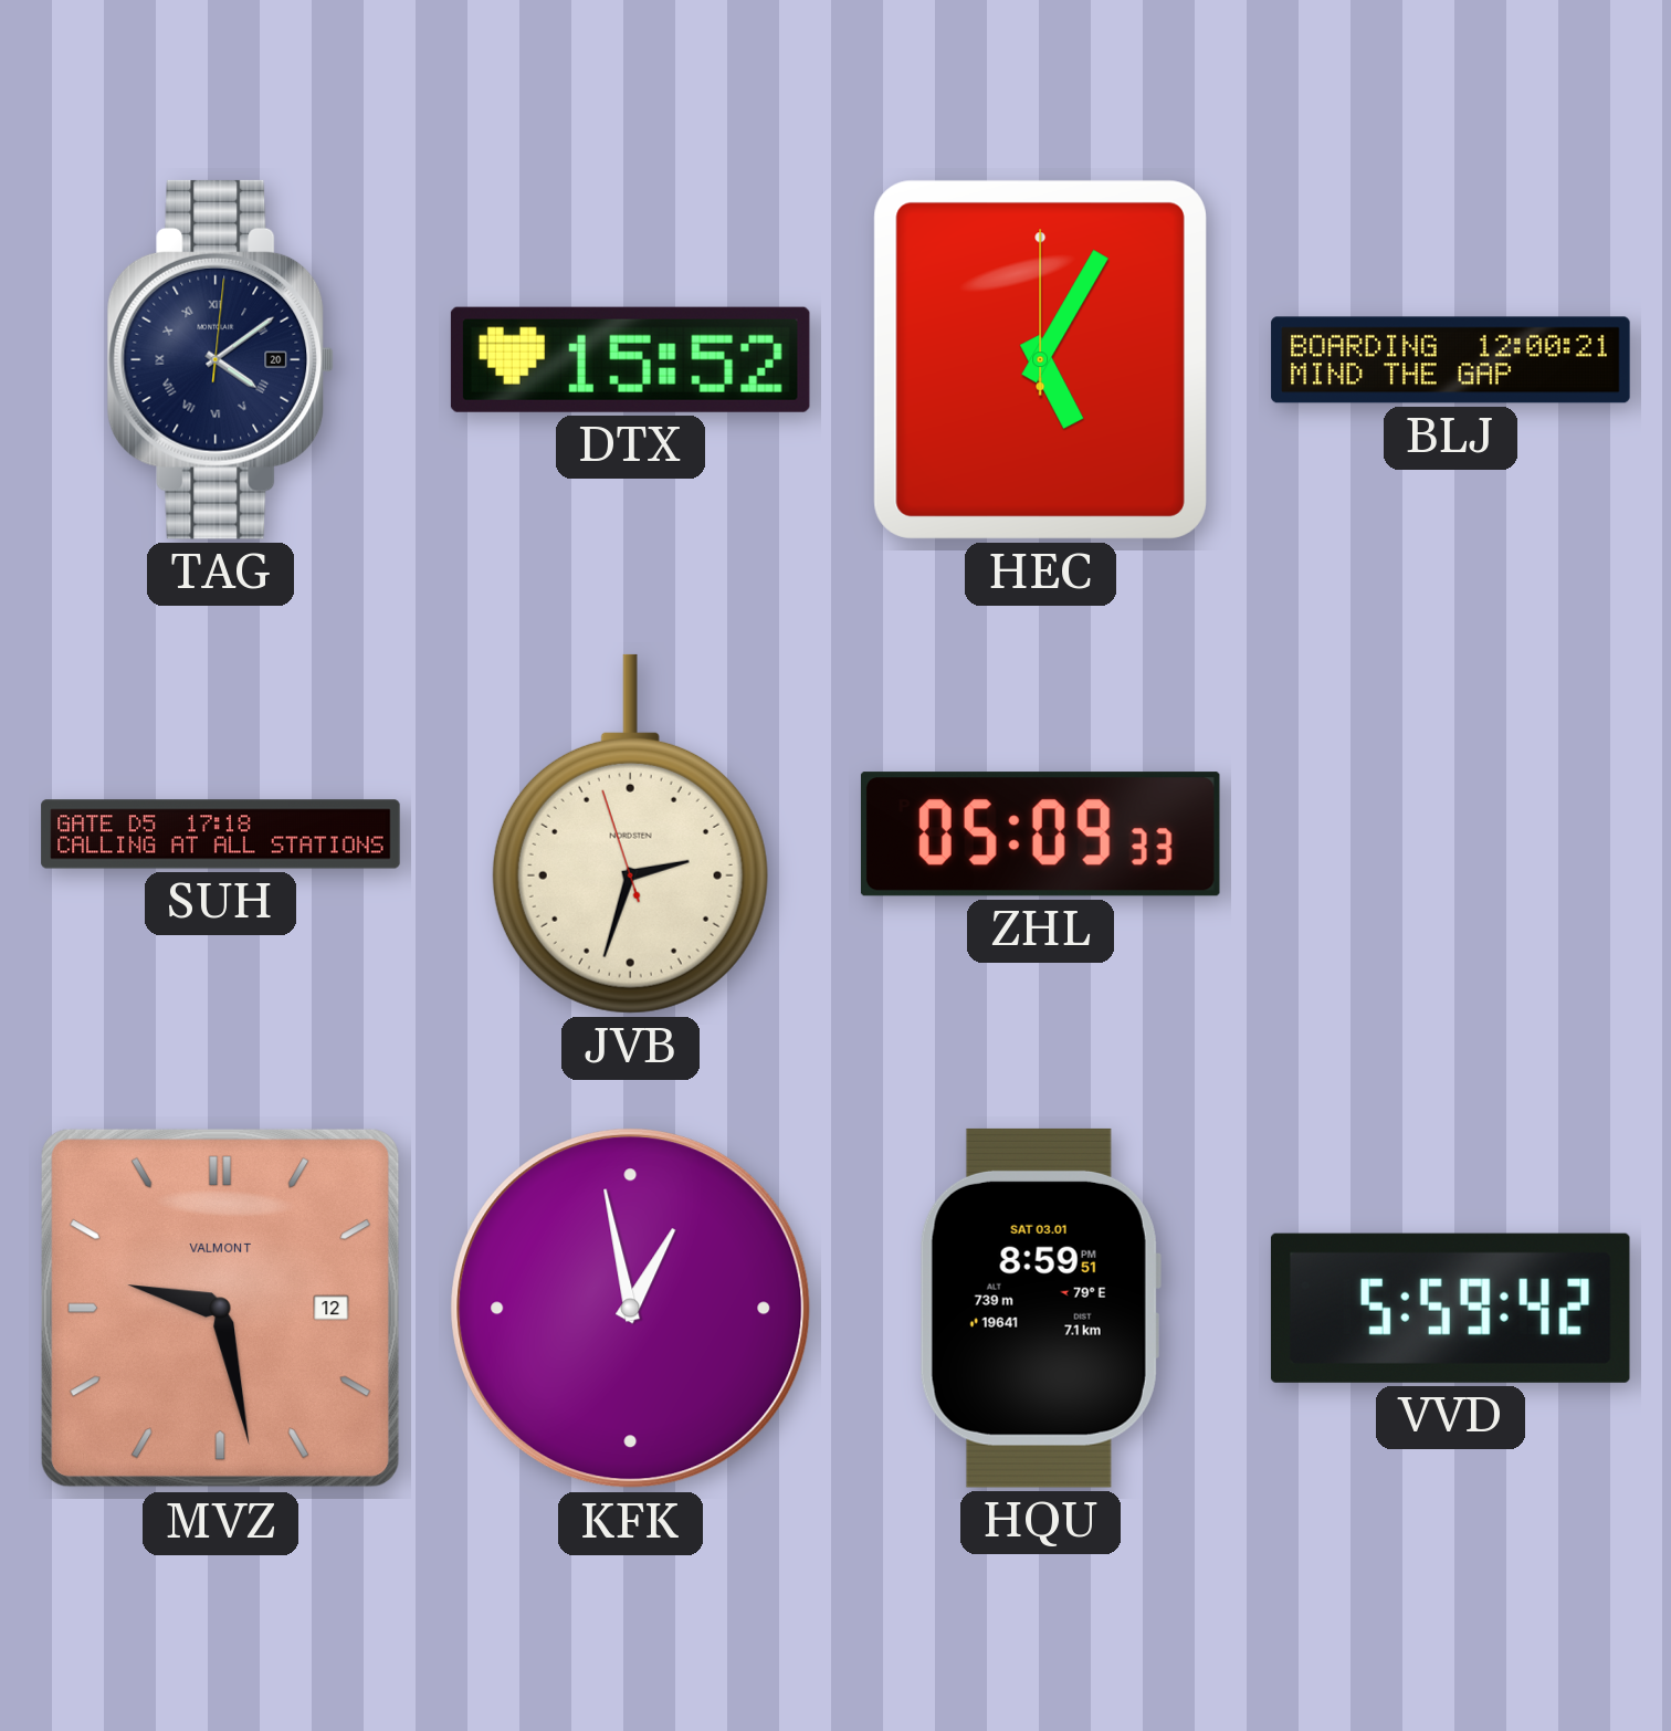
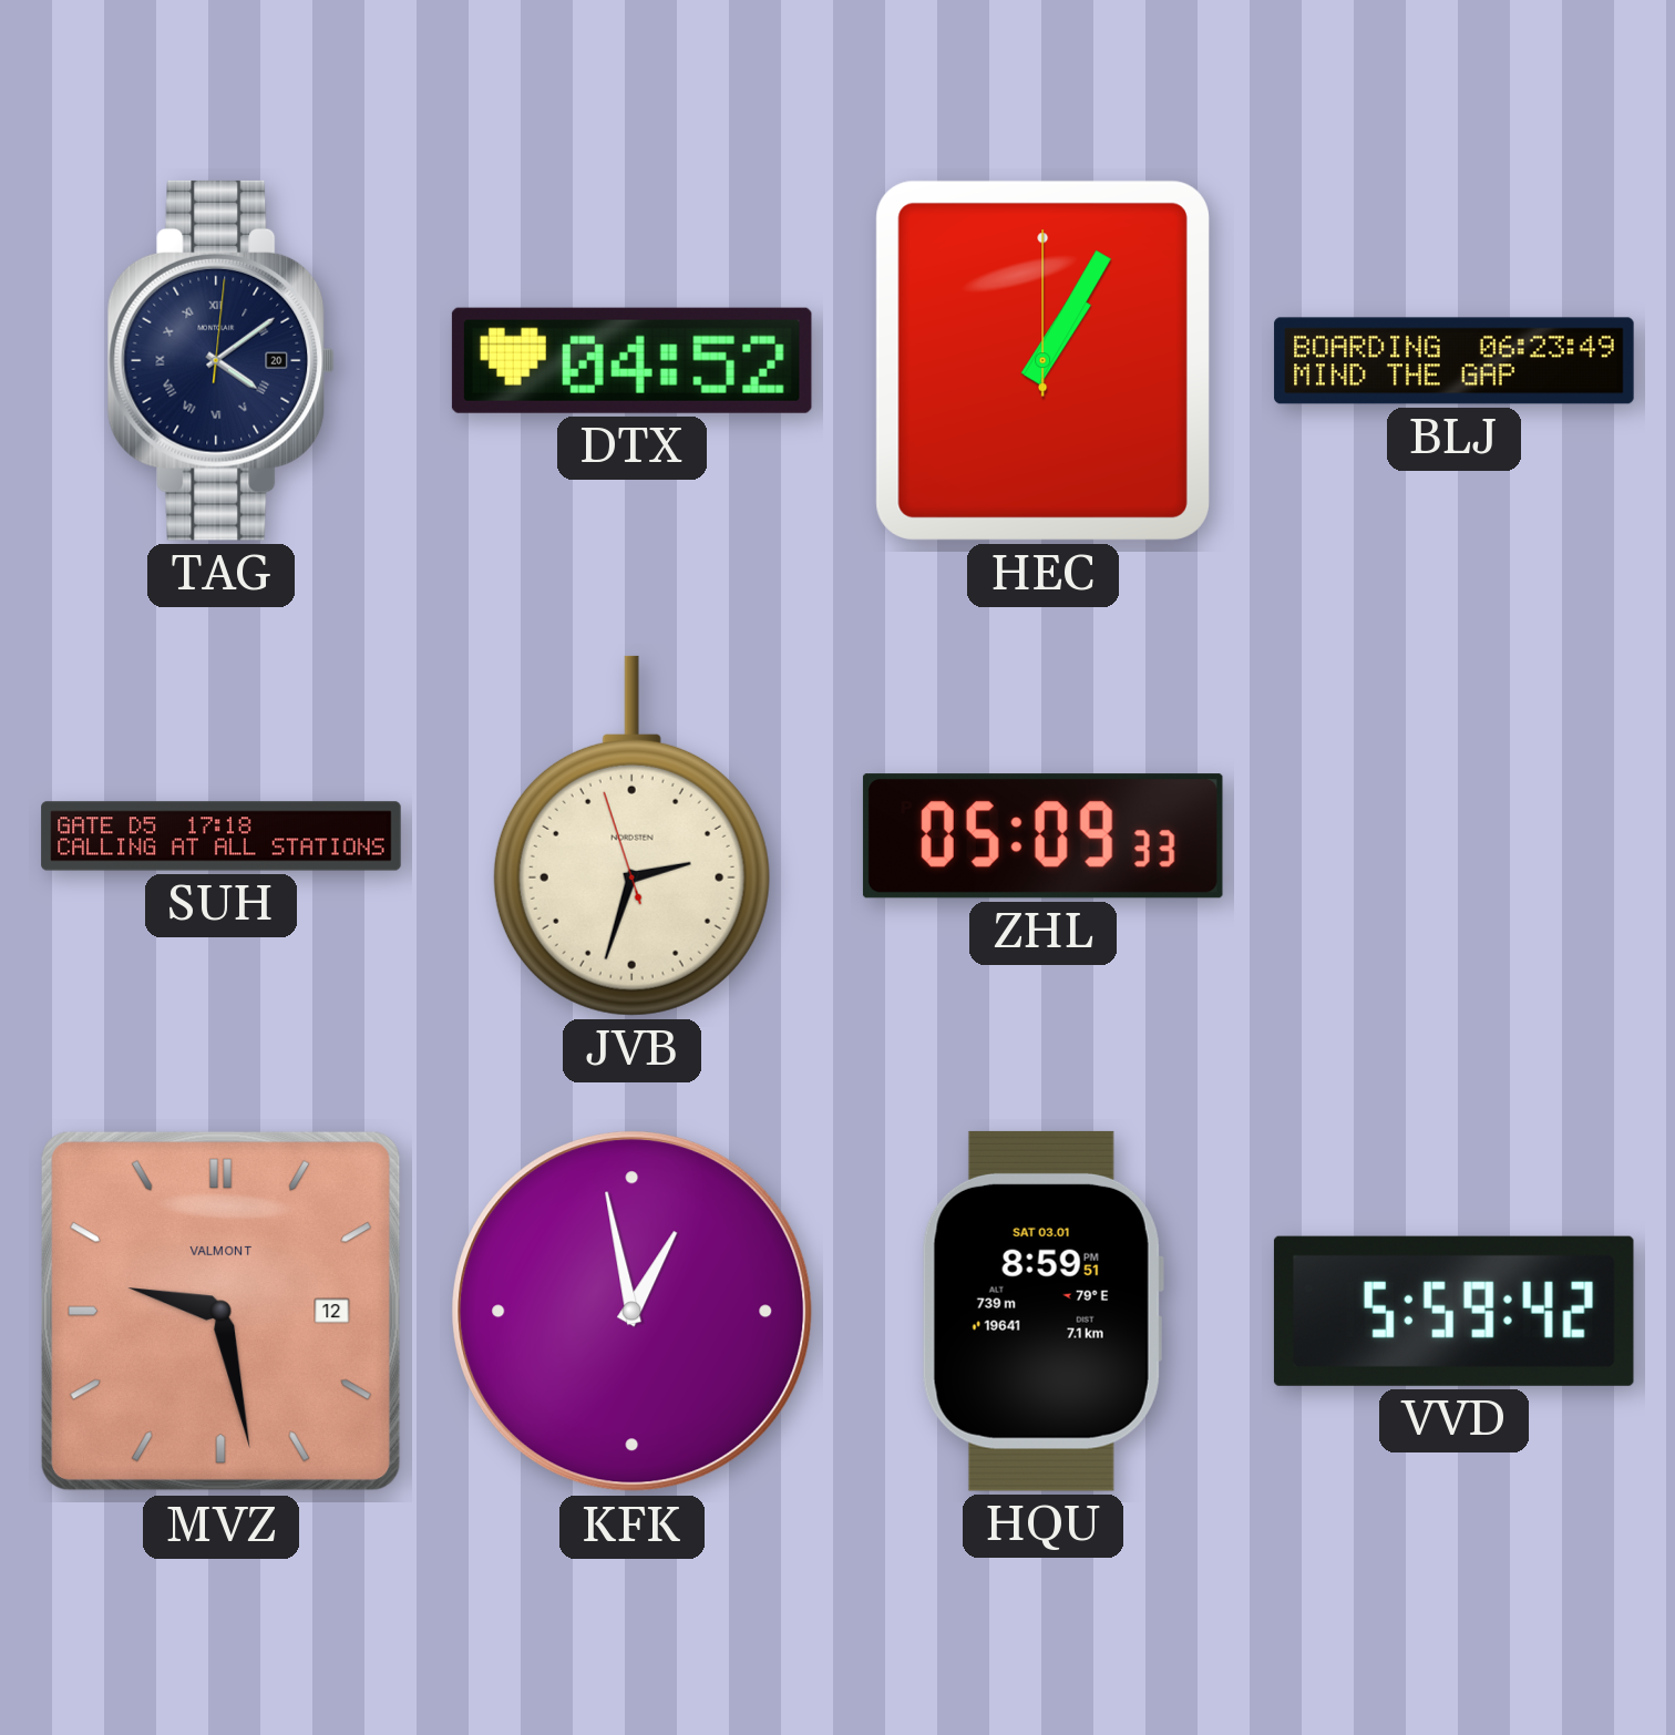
DTX: 15:52 -> 04:52 (631, 360)
HEC: 5:05 -> 1:05 (1042, 360)
BLJ: 12:00 -> 06:23 (1455, 361)
